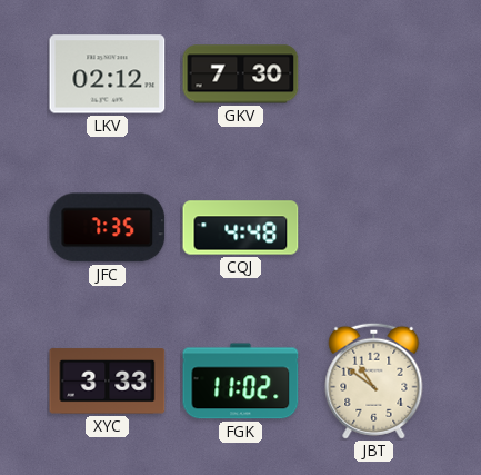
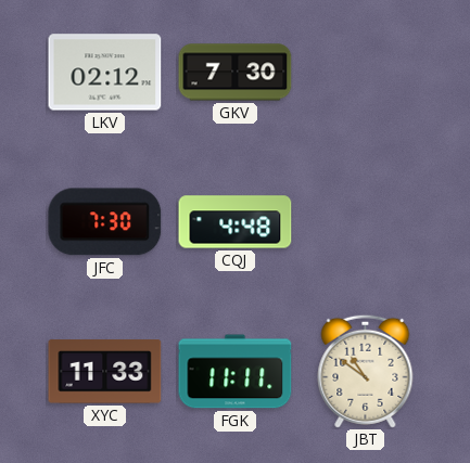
JFC: 7:35 -> 7:30 (105, 222)
XYC: 3:33 -> 11:33 (105, 372)
FGK: 11:02 -> 11:11 (236, 372)
